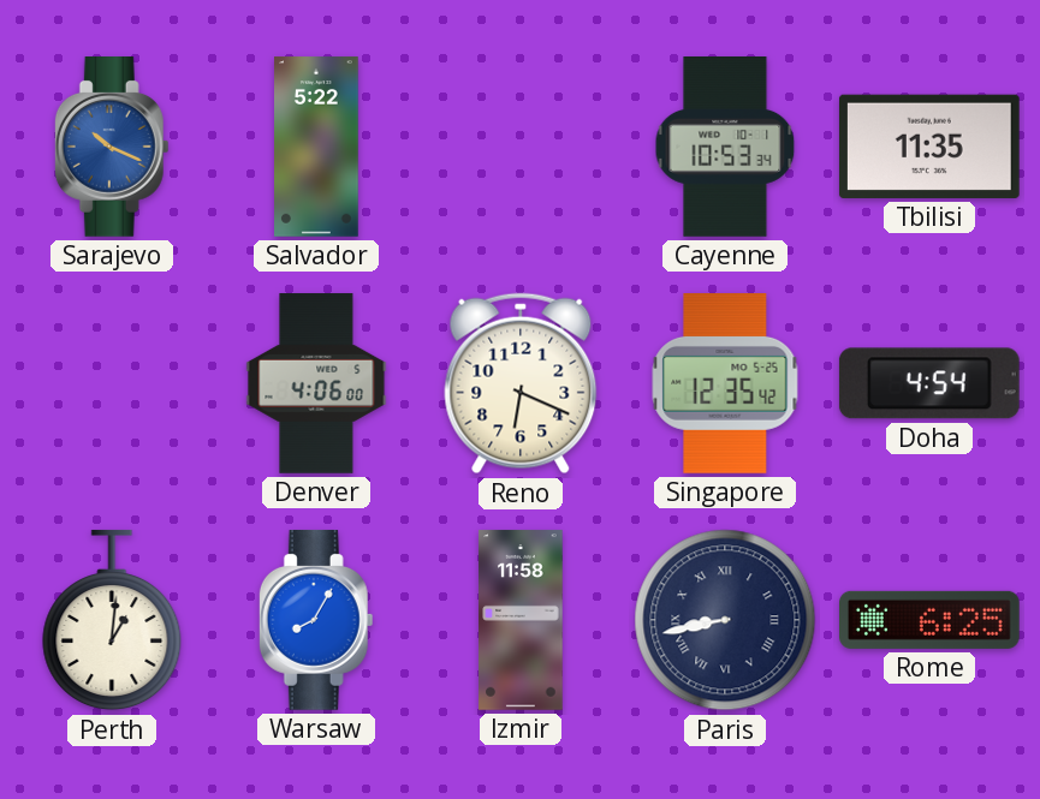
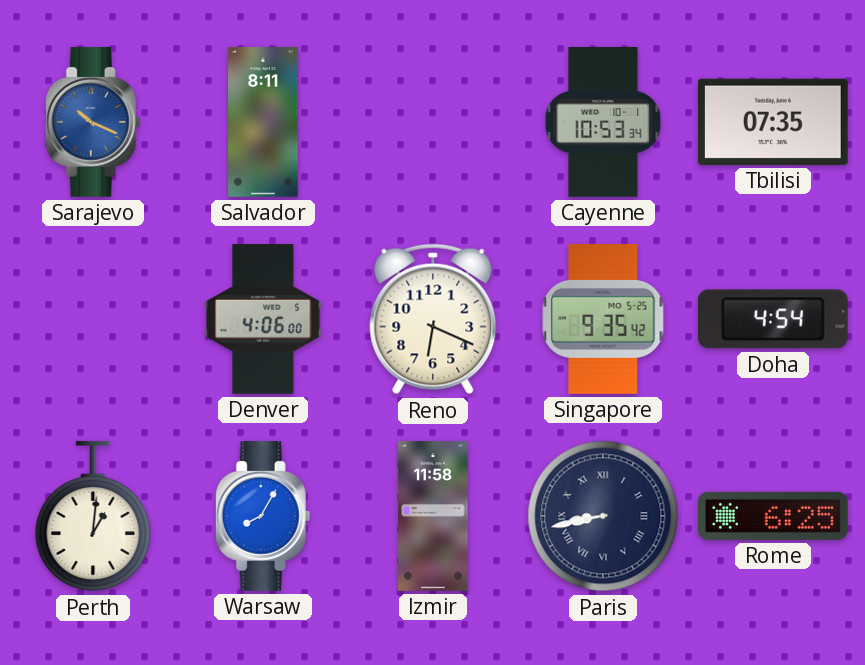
Salvador: 5:22 -> 8:11 (264, 122)
Tbilisi: 11:35 -> 07:35 (773, 122)
Singapore: 12:35 -> 9:35 (603, 320)
